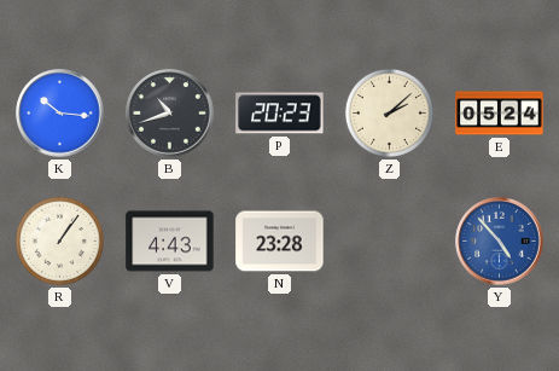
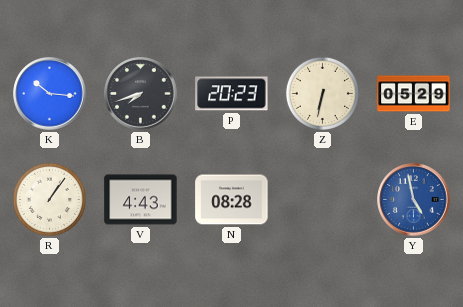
B: 10:42 -> 7:42 (141, 94)
Z: 2:08 -> 6:32 (322, 93)
E: 05:24 -> 05:29 (414, 94)
N: 23:28 -> 08:28 (232, 200)
Y: 4:53 -> 4:58 (414, 200)
